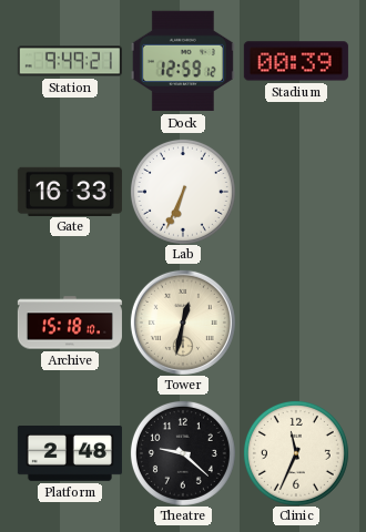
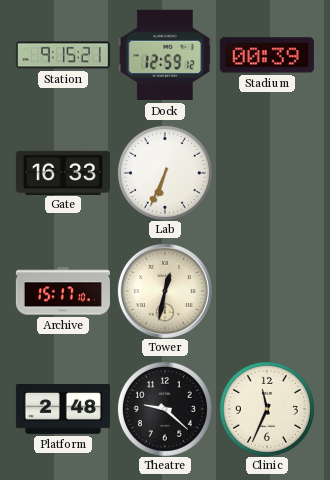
Station: 9:49 -> 9:15 (63, 55)
Archive: 15:18 -> 15:17 (63, 291)
